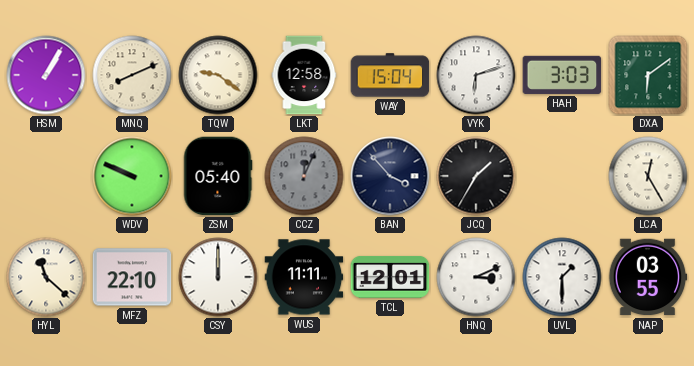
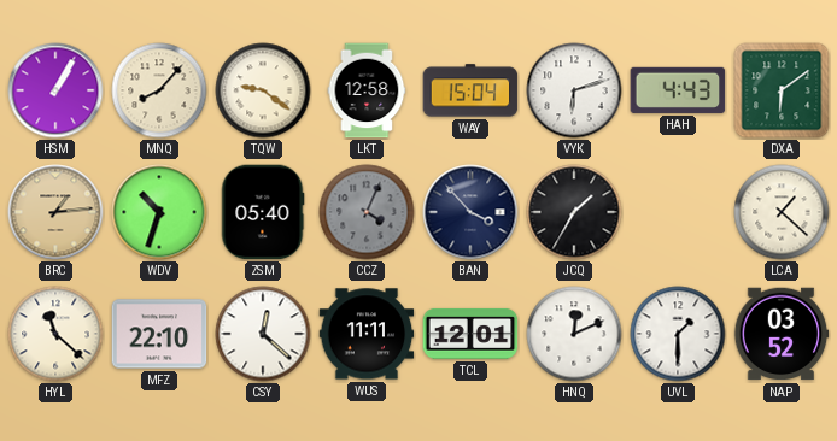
MNQ: 8:11 -> 8:07 (159, 90)
HAH: 3:03 -> 4:43 (678, 90)
BRC: none -> 1:14 (55, 212)
WDV: 9:49 -> 10:33 (159, 212)
CCZ: 12:04 -> 4:04 (367, 212)
LCA: 12:25 -> 1:22 (782, 212)
CSY: 12:00 -> 12:22 (263, 334)
HNQ: 3:11 -> 12:11 (574, 334)
NAP: 03:55 -> 03:52 (782, 334)
